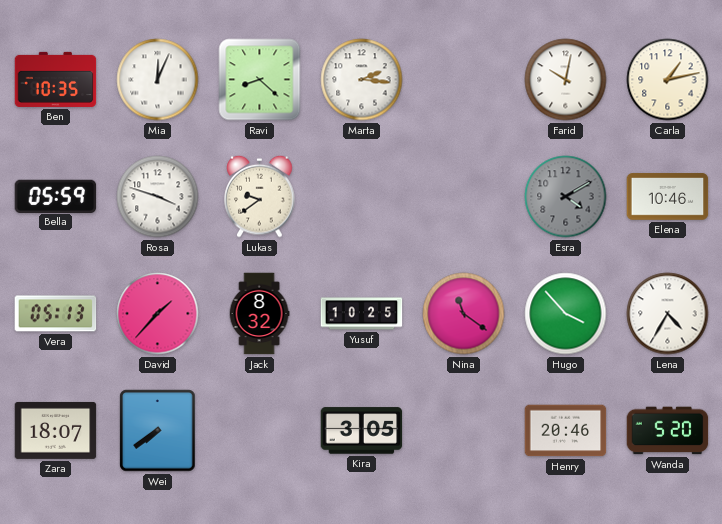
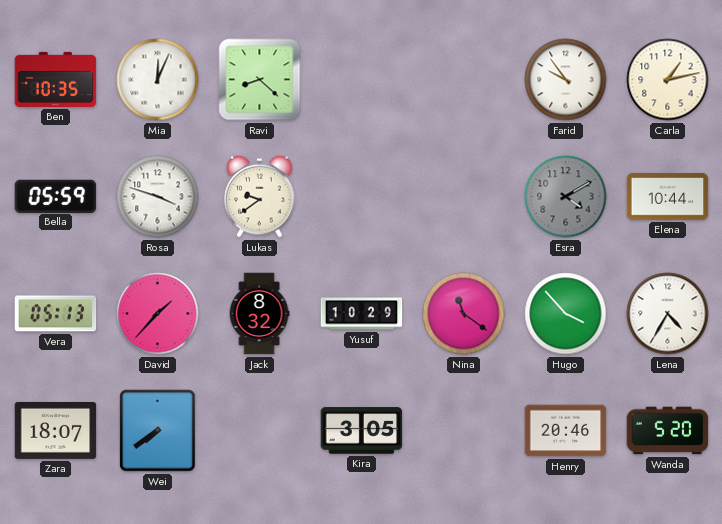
Marta: 2:16 -> none (362, 80)
Farid: 10:02 -> 9:54 (566, 80)
Elena: 10:46 -> 10:44 (668, 197)
Yusuf: 10:25 -> 10:29 (362, 314)
